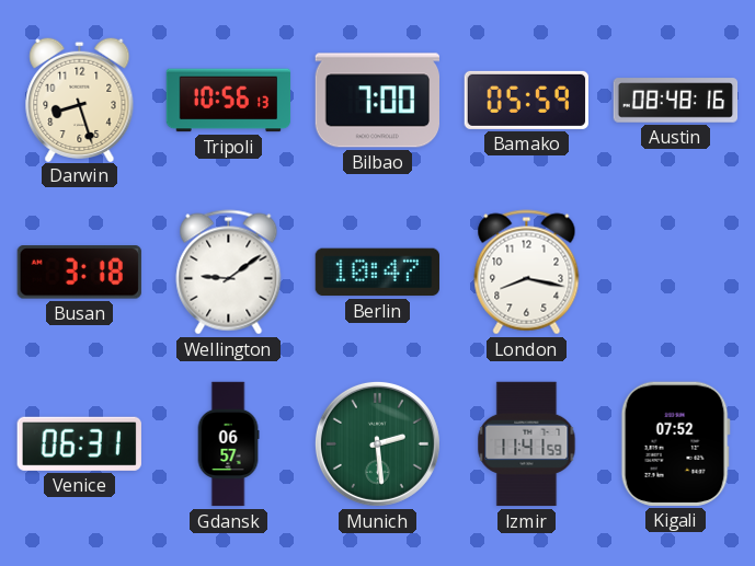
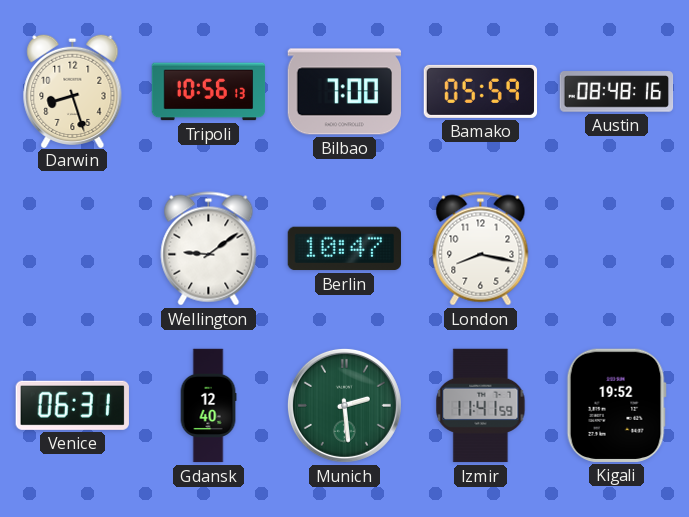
Busan: 3:18 -> none (79, 273)
Gdansk: 06:57 -> 12:40 (208, 406)
Kigali: 07:52 -> 19:52 (616, 405)
